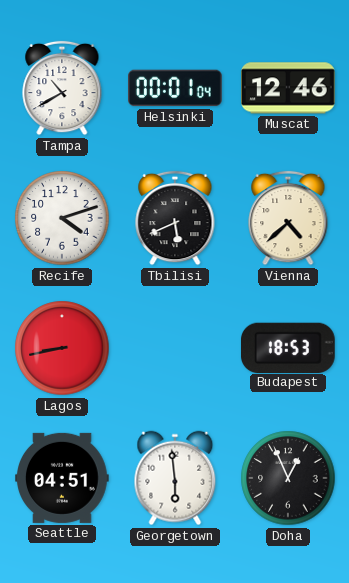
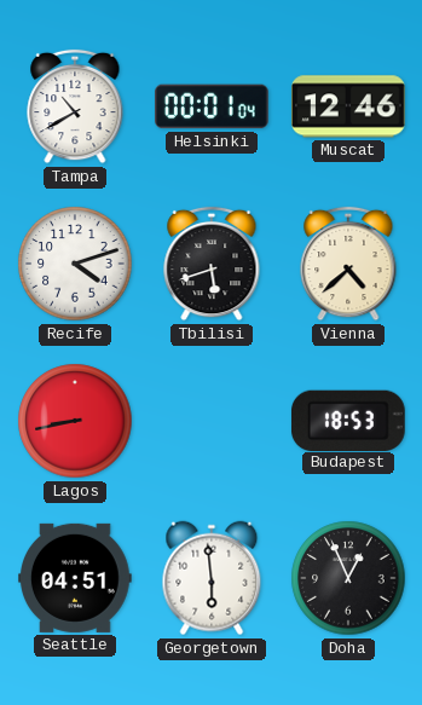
Tbilisi: 5:41 -> 5:42 (212, 264)
